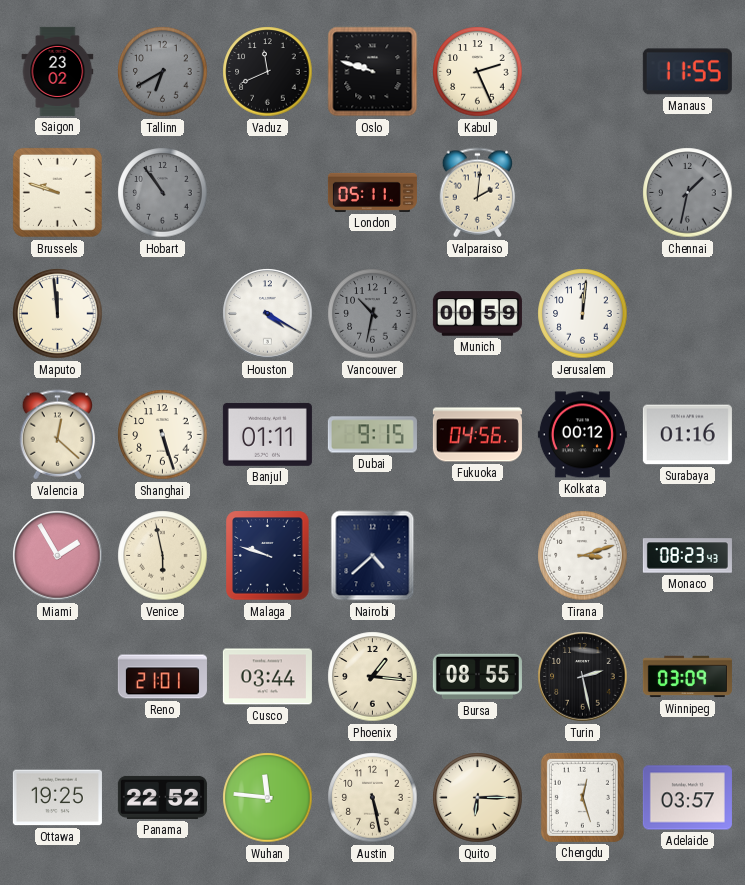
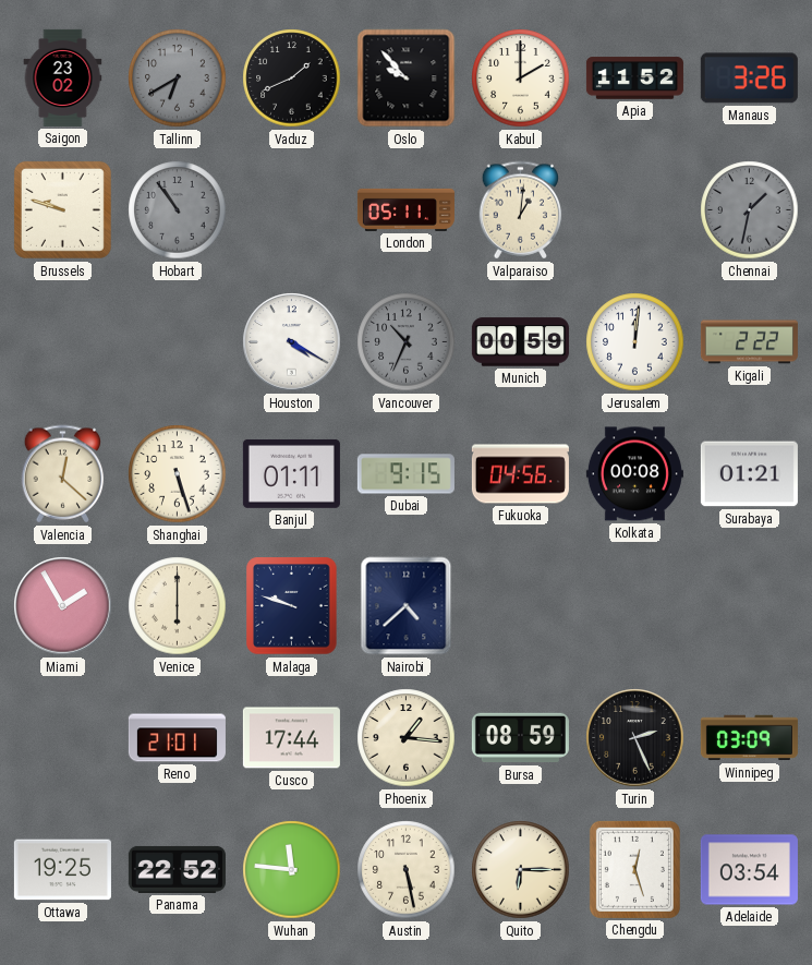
Vaduz: 11:41 -> 1:41 (292, 79)
Oslo: 9:48 -> 9:53 (407, 79)
Kabul: 2:26 -> 2:00 (521, 79)
Apia: none -> 11:52 (634, 79)
Manaus: 11:55 -> 3:26 (749, 79)
Valparaiso: 2:01 -> 1:01 (521, 210)
Maputo: 11:59 -> none (58, 314)
Vancouver: 10:32 -> 10:34 (407, 342)
Kigali: none -> 2:22 (749, 342)
Kolkata: 00:12 -> 00:08 (634, 474)
Surabaya: 01:16 -> 01:21 (749, 474)
Venice: 5:58 -> 6:00 (178, 606)
Tirana: 3:12 -> none (583, 556)
Monaco: 08:23 -> none (687, 556)
Cusco: 03:44 -> 17:44 (291, 738)
Bursa: 08:55 -> 08:59 (520, 738)
Turin: 2:28 -> 2:26 (635, 738)
Adelaide: 03:57 -> 03:54 (749, 870)
